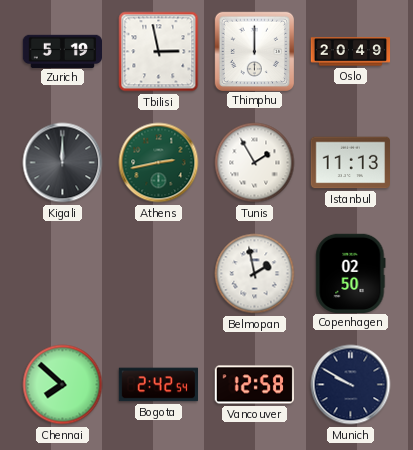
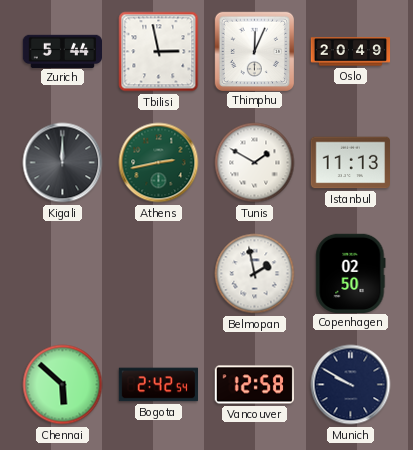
Zurich: 5:19 -> 5:44 (62, 51)
Thimphu: 12:00 -> 12:04 (254, 51)
Tunis: 1:55 -> 1:50 (255, 163)
Chennai: 7:52 -> 5:52 (63, 385)
